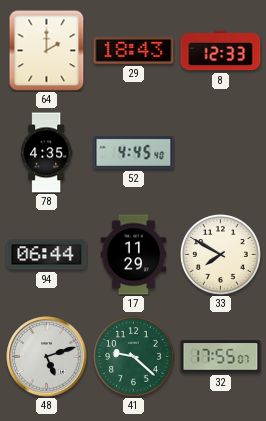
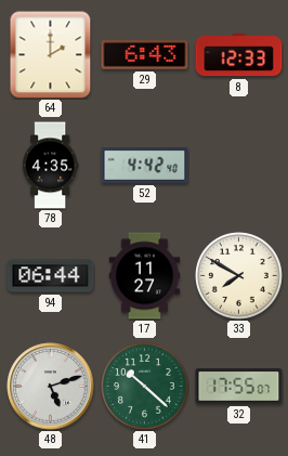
29: 18:43 -> 6:43 (145, 55)
52: 4:45 -> 4:42 (145, 165)
17: 11:29 -> 11:27 (145, 276)
41: 9:22 -> 10:22 (145, 387)
